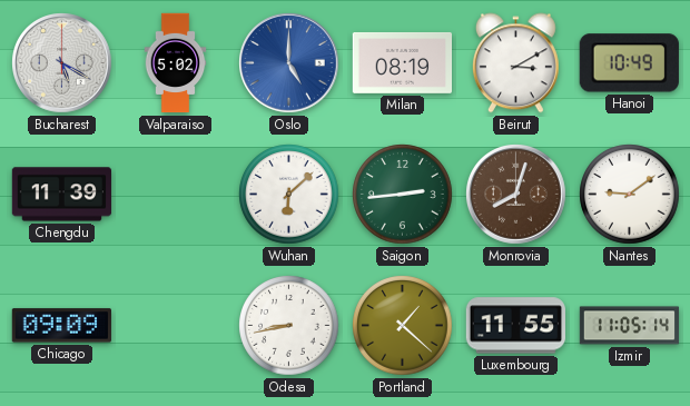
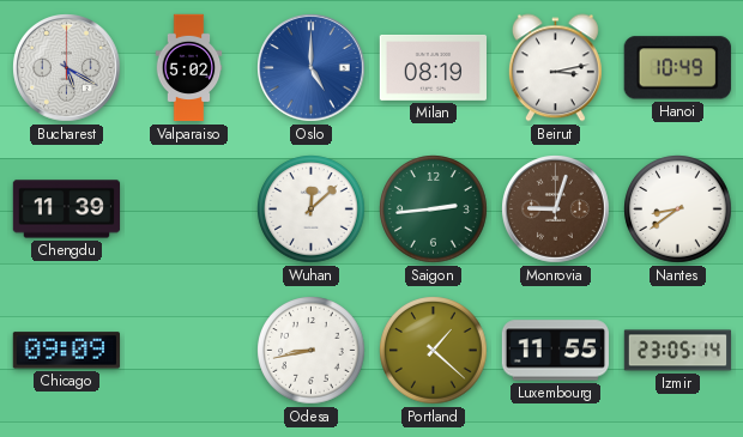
Beirut: 3:10 -> 3:13 (555, 68)
Wuhan: 6:08 -> 12:08 (312, 210)
Monrovia: 8:03 -> 9:03 (556, 210)
Nantes: 9:09 -> 8:39 (678, 210)
Izmir: 11:05 -> 23:05 (678, 351)
